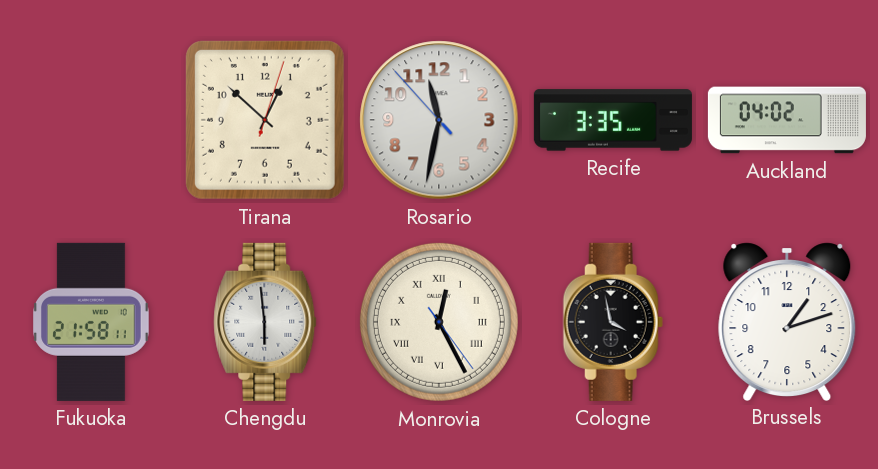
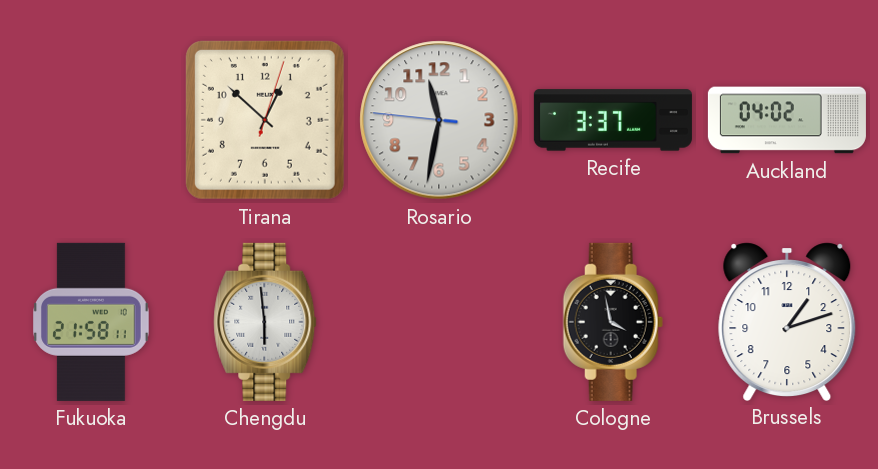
Rosario: 11:31:53 -> 11:31:46 (439, 120)
Recife: 3:35 -> 3:37 (613, 120)
Monrovia: 12:25 -> none (439, 322)
